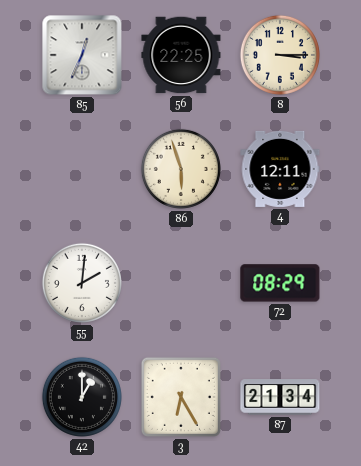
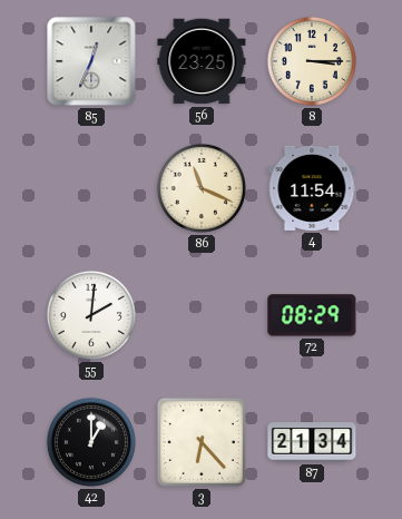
56: 22:25 -> 23:25 (202, 61)
86: 5:57 -> 11:19 (202, 188)
4: 12:11 -> 11:54 (312, 188)
3: 6:25 -> 6:23 (202, 442)
